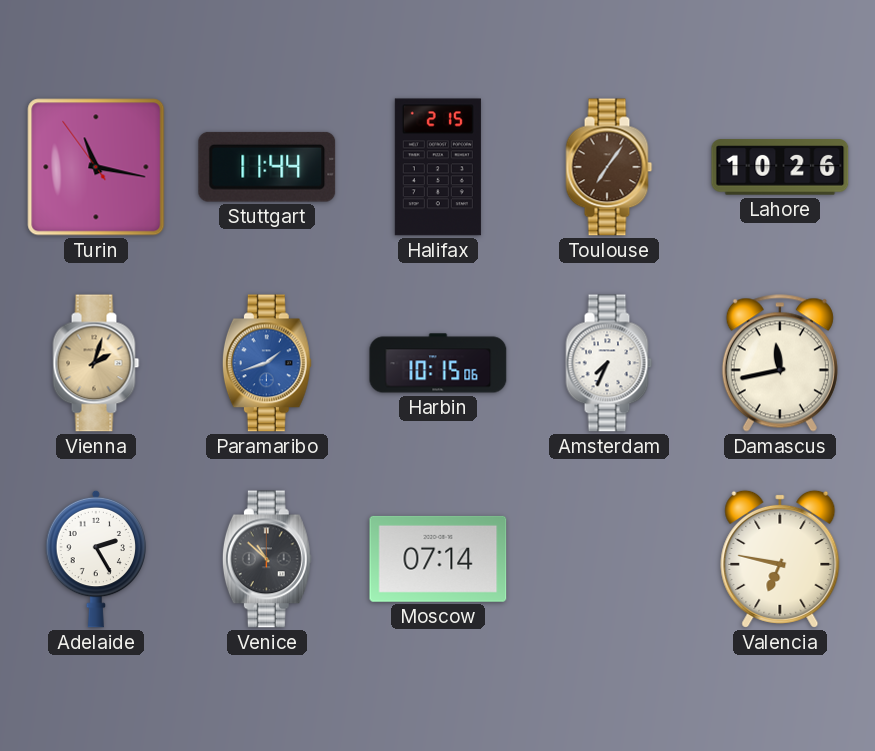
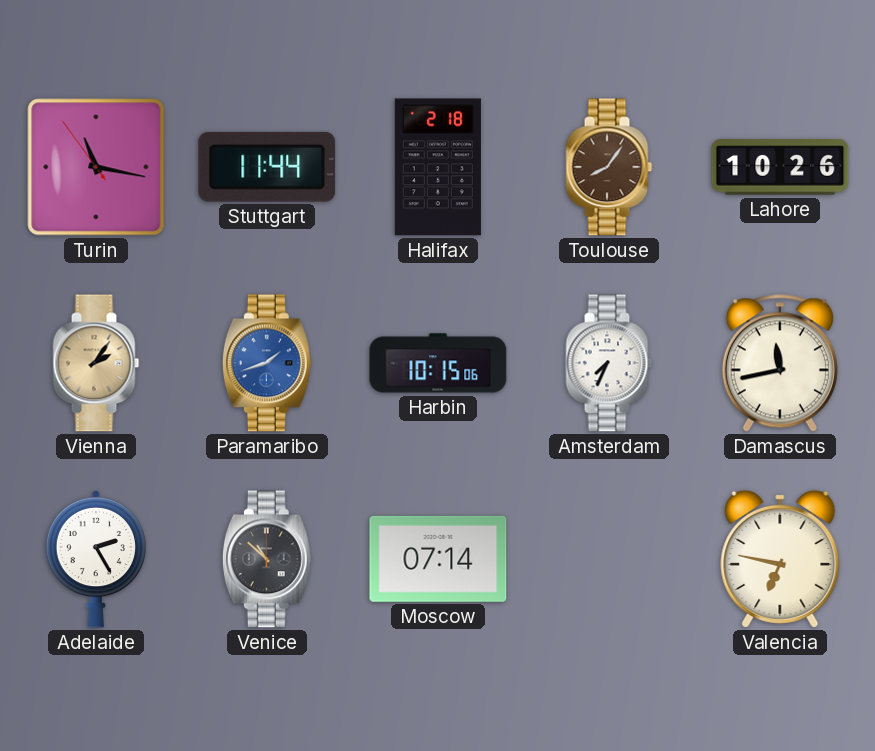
Halifax: 2:15 -> 2:18 (438, 167)
Toulouse: 7:06 -> 8:06 (609, 167)
Vienna: 2:03 -> 2:06 (96, 363)
